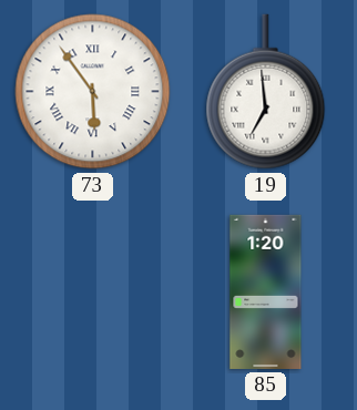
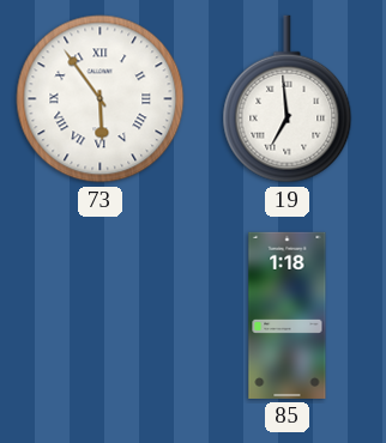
85: 1:20 -> 1:18 (288, 315)
